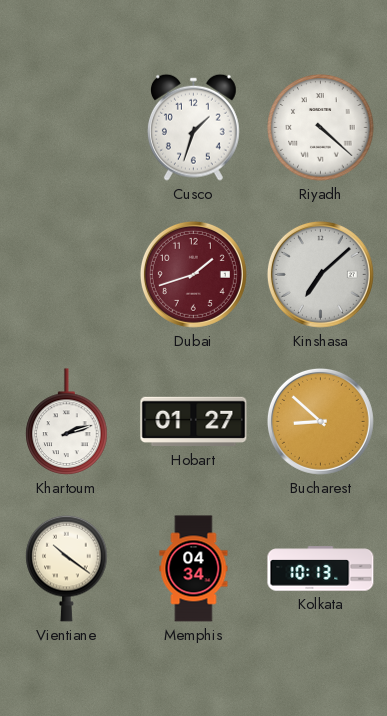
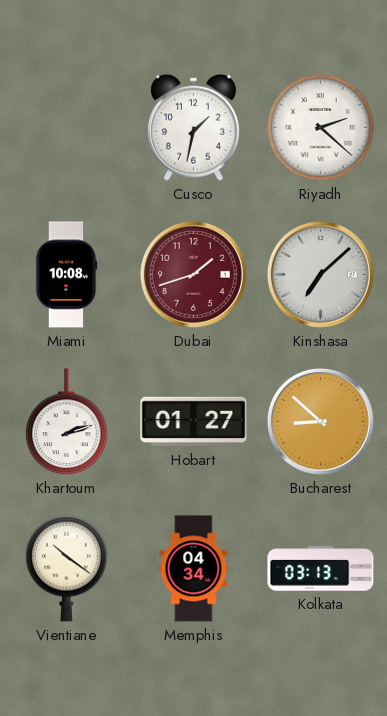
Cusco: 1:33 -> 1:32 (193, 127)
Riyadh: 4:22 -> 2:22 (321, 128)
Miami: none -> 10:08 (66, 275)
Kolkata: 10:13 -> 03:13 (321, 569)
